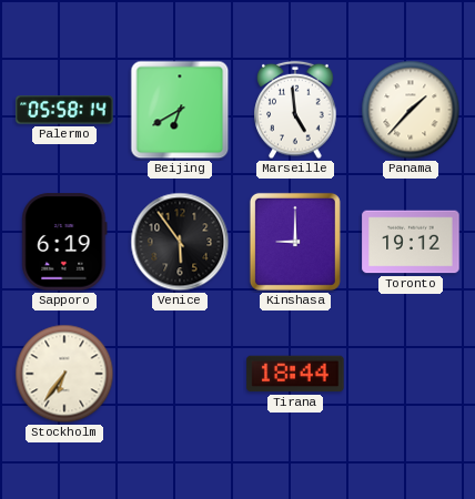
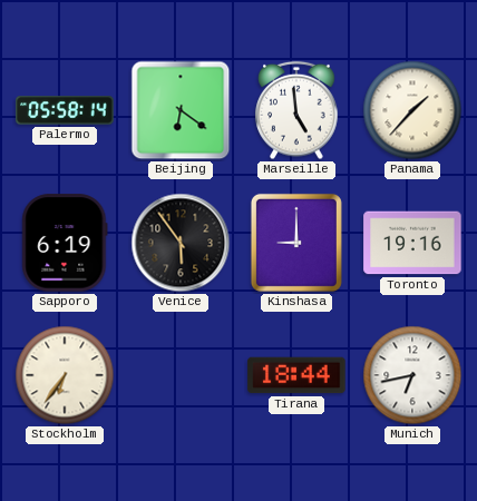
Beijing: 6:40 -> 6:21 (181, 110)
Toronto: 19:12 -> 19:16 (412, 243)
Munich: none -> 6:43 (412, 375)
